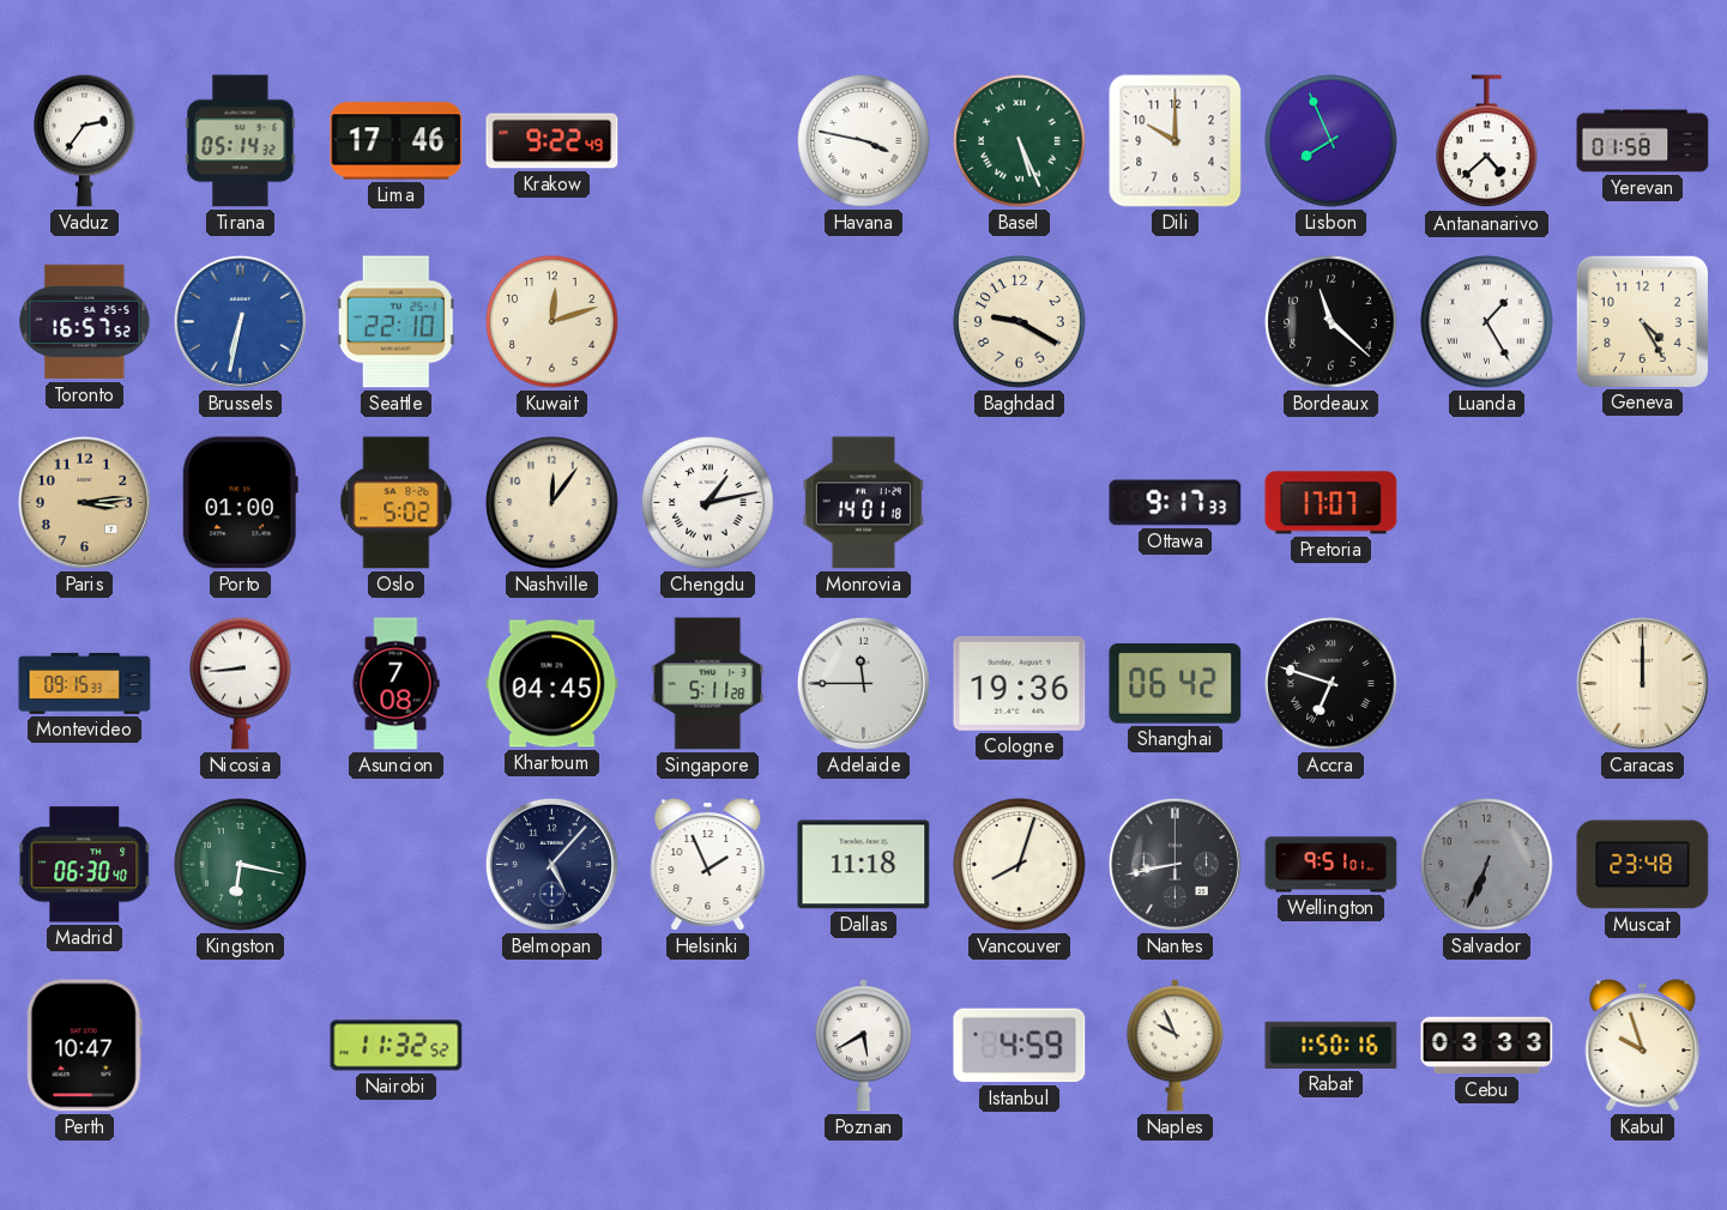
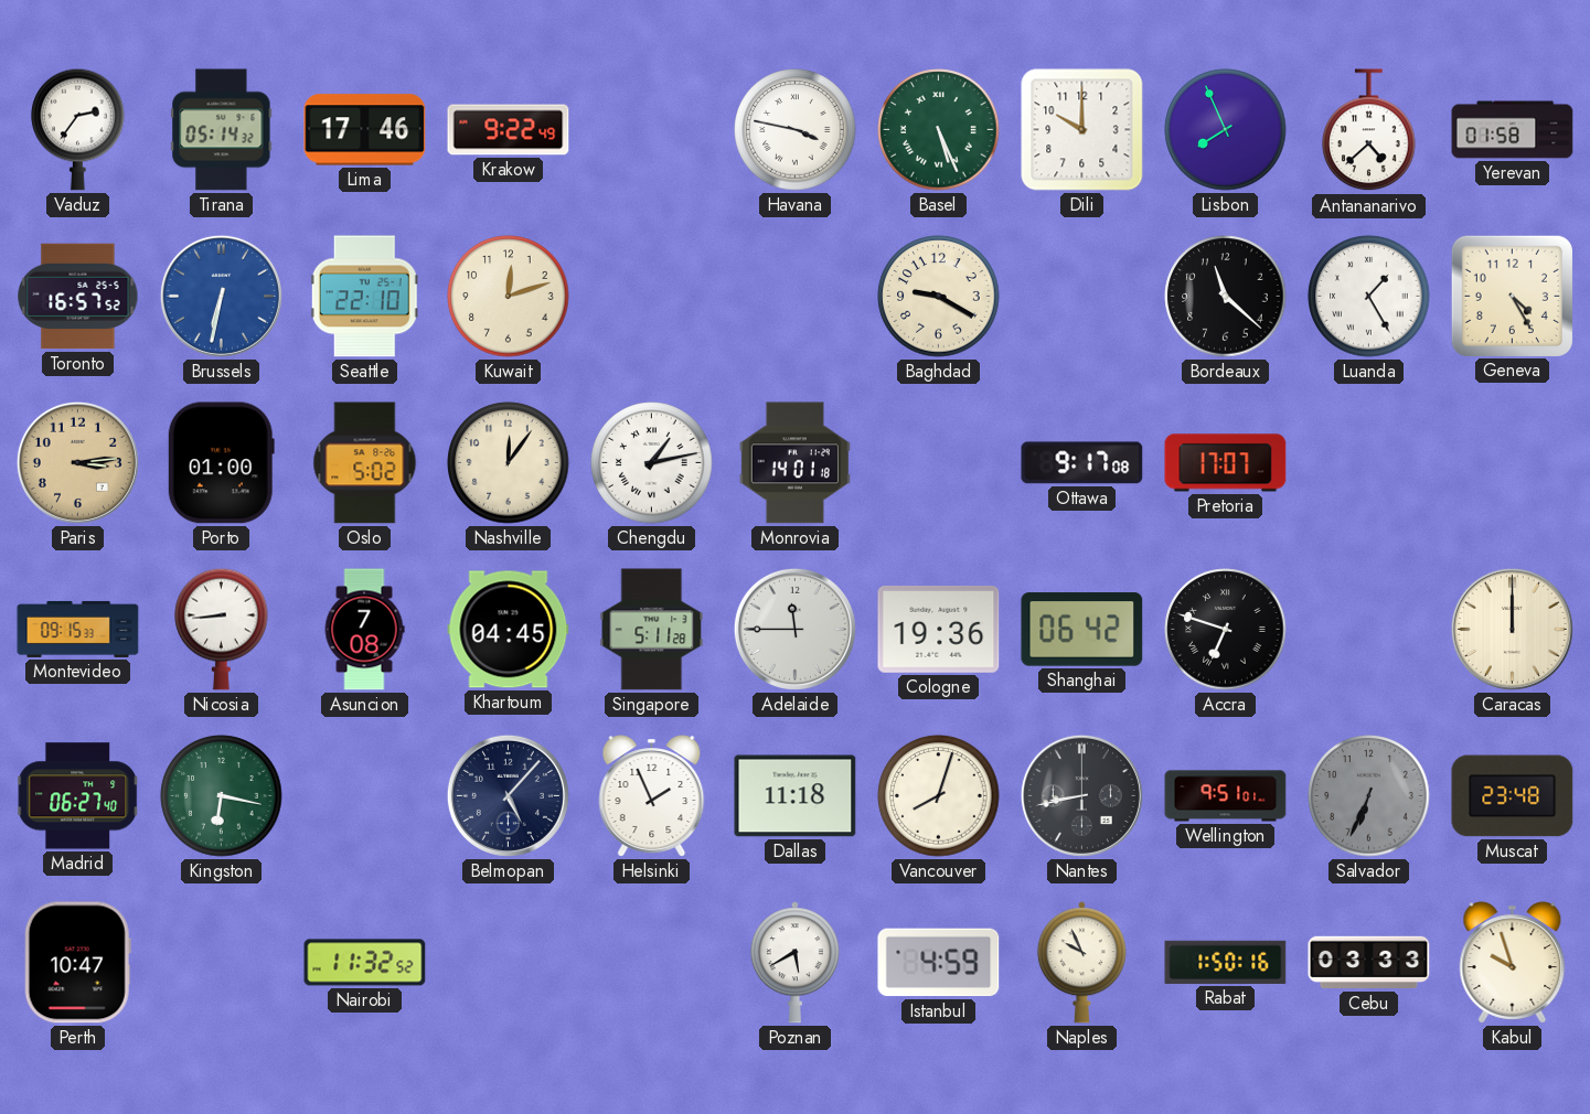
Ottawa: 9:17:33 -> 9:17:08 (1082, 463)
Madrid: 06:30 -> 06:27 (78, 796)
